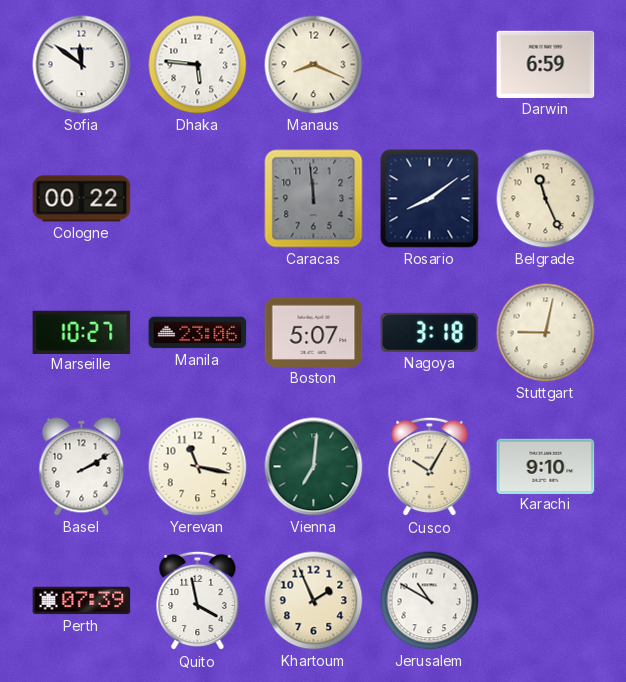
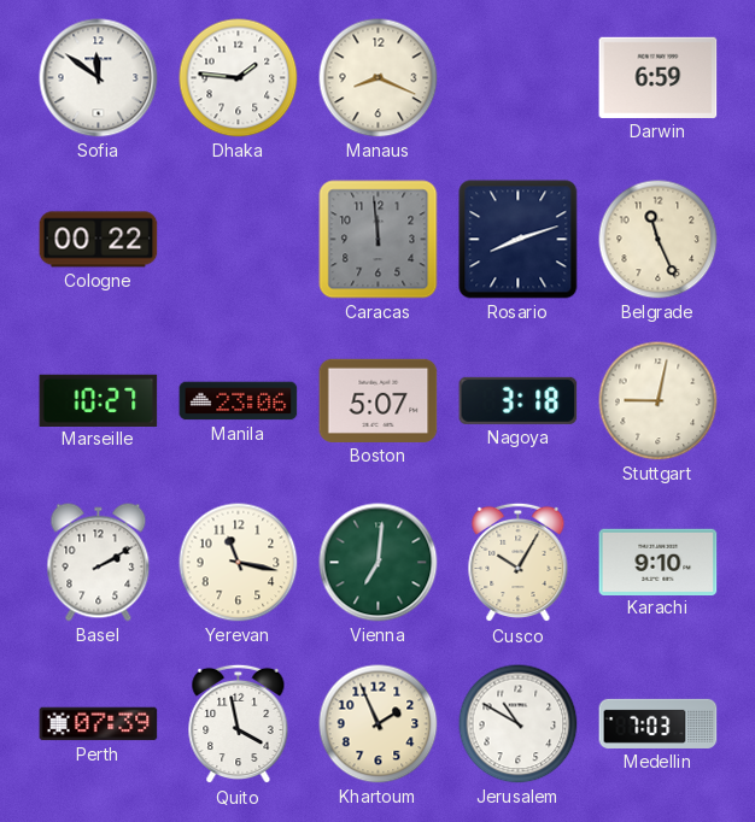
Dhaka: 5:46 -> 1:46 (239, 78)
Rosario: 8:09 -> 8:12 (519, 240)
Medellin: none -> 7:03 (659, 723)
